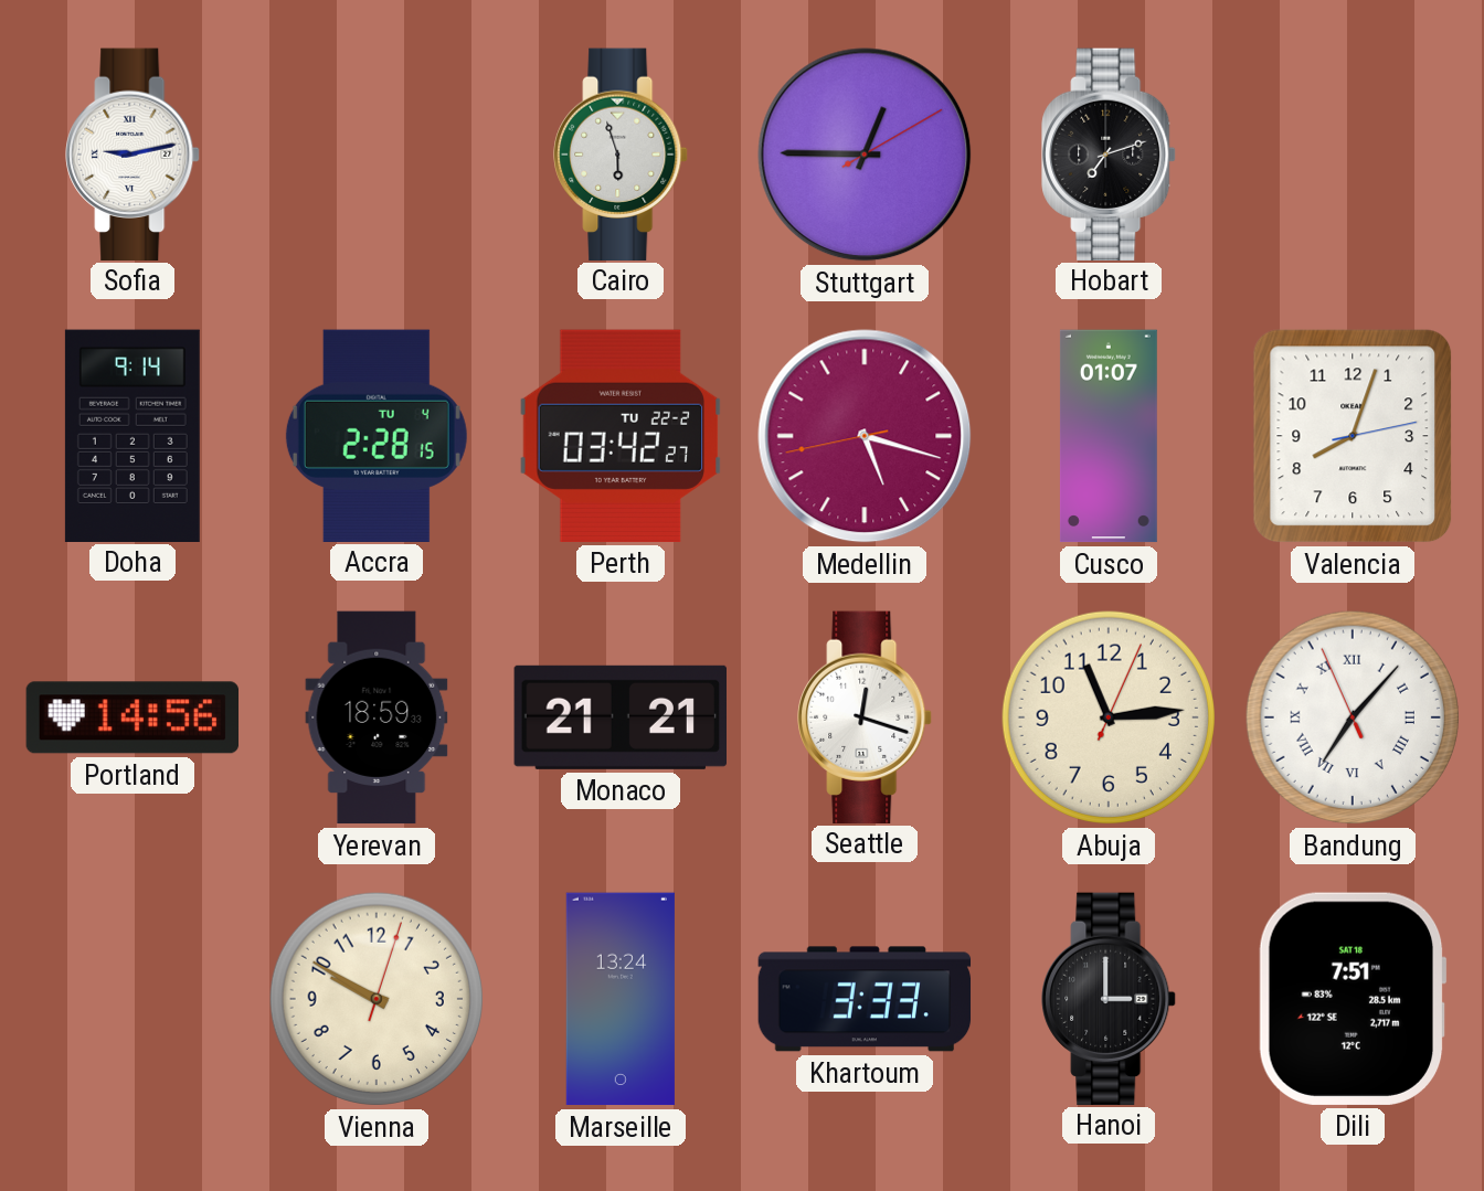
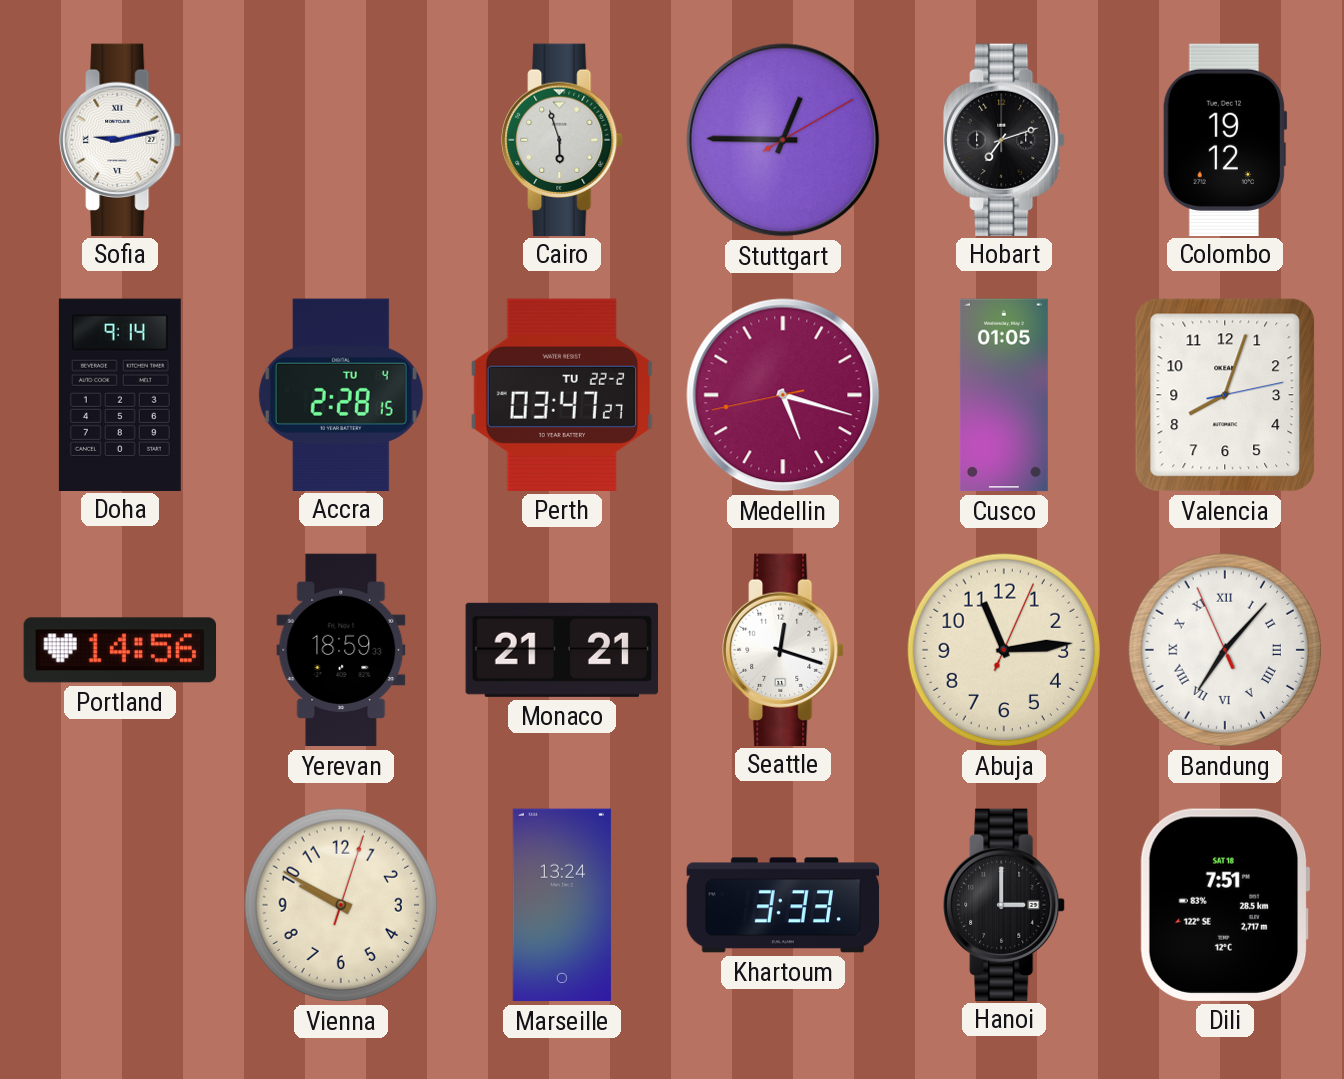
Colombo: none -> 19:12 (1225, 139)
Perth: 03:42 -> 03:47 (562, 395)
Cusco: 01:07 -> 01:05 (1004, 395)
